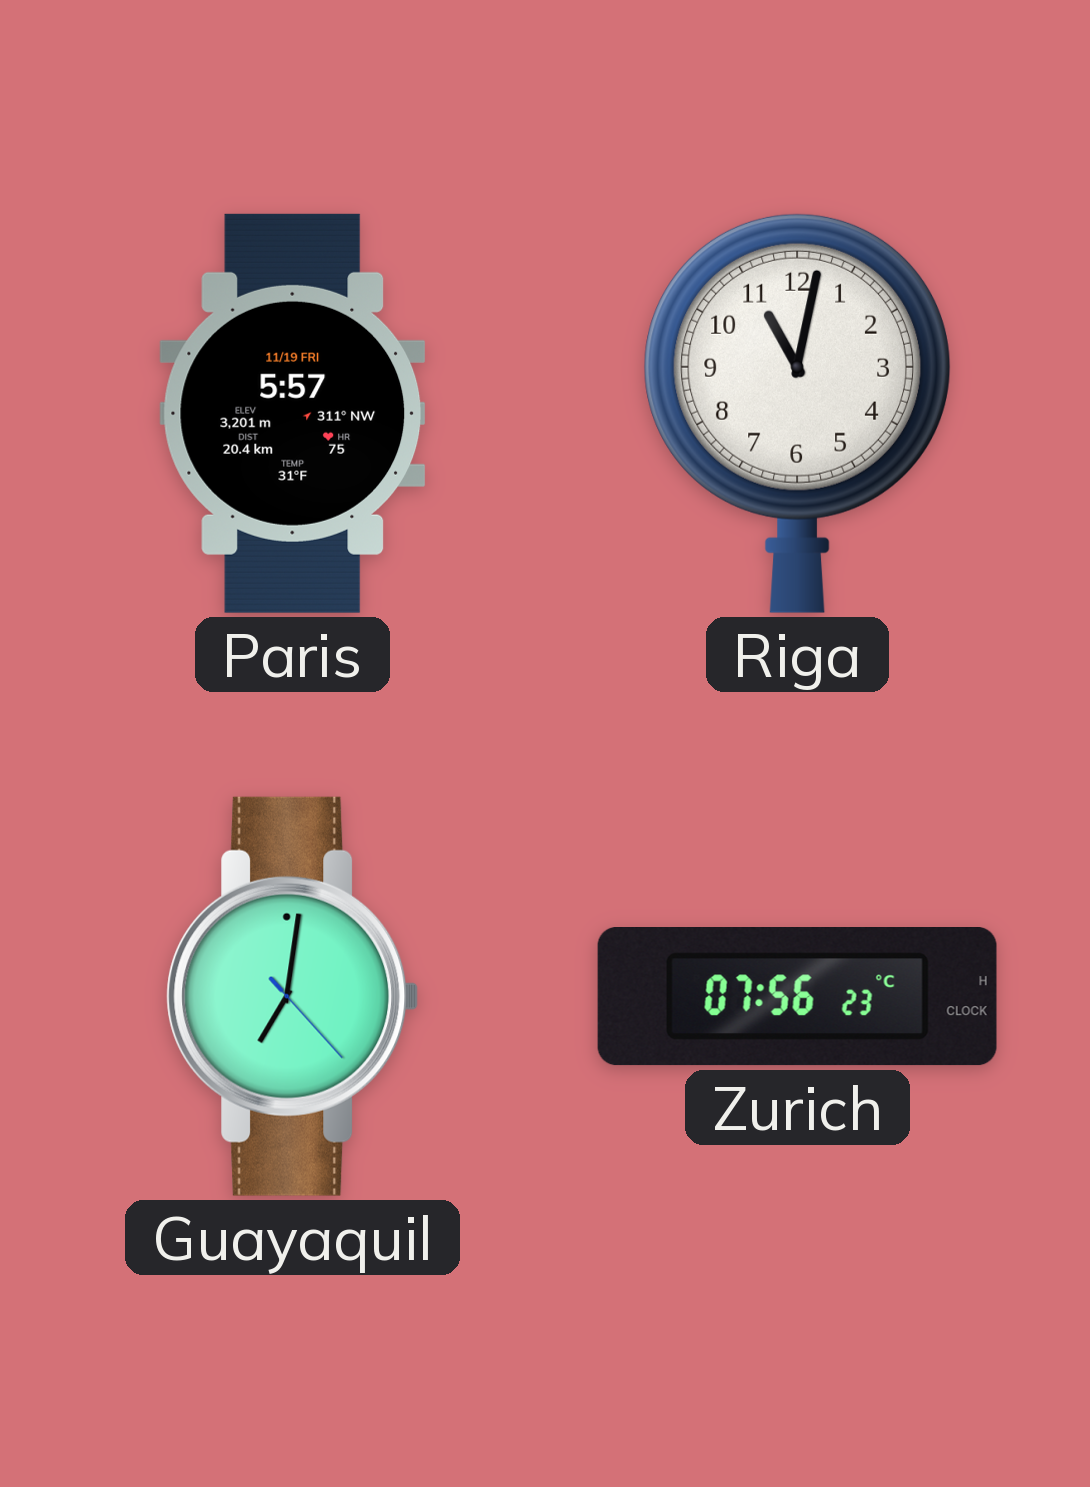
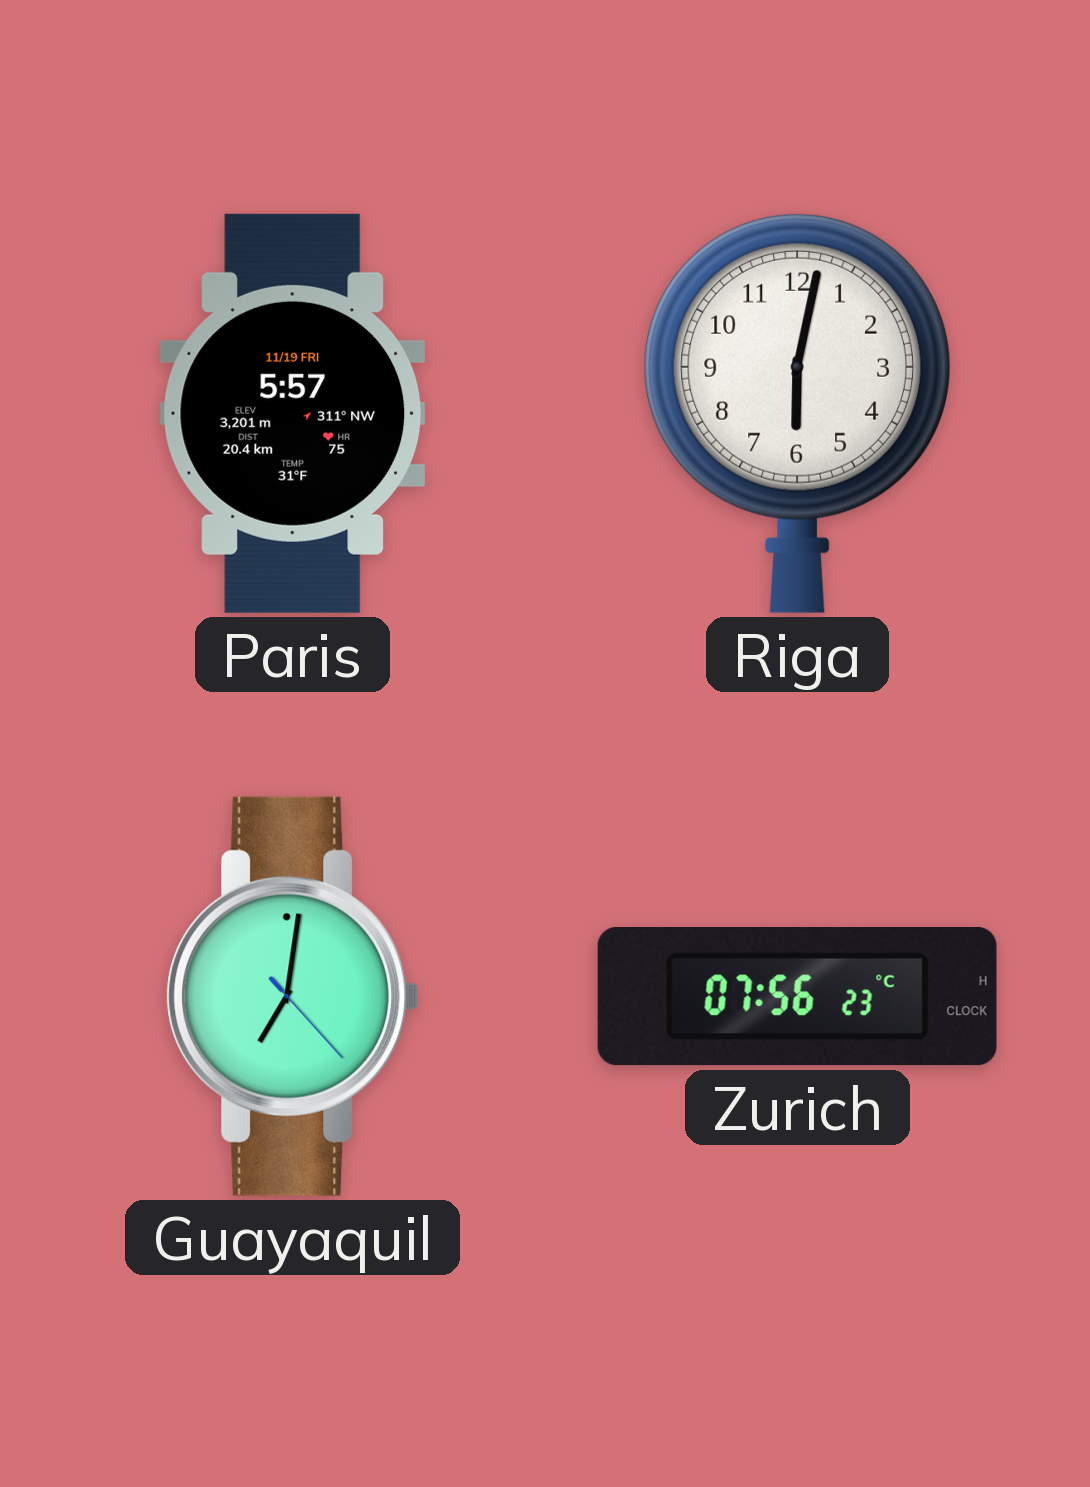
Riga: 11:02 -> 6:02 (797, 413)
